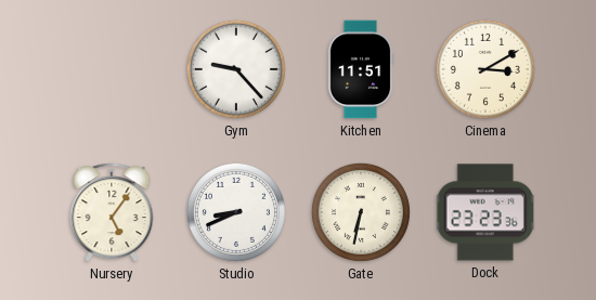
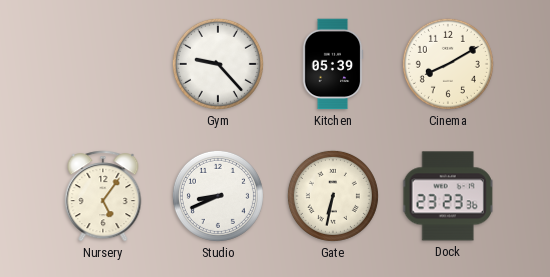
Kitchen: 11:51 -> 05:39 (333, 64)
Cinema: 3:10 -> 8:10 (448, 64)
